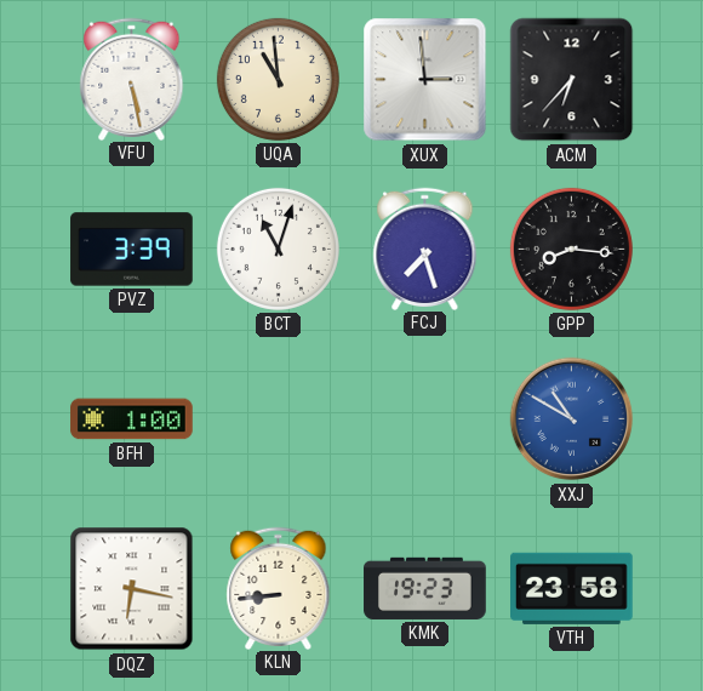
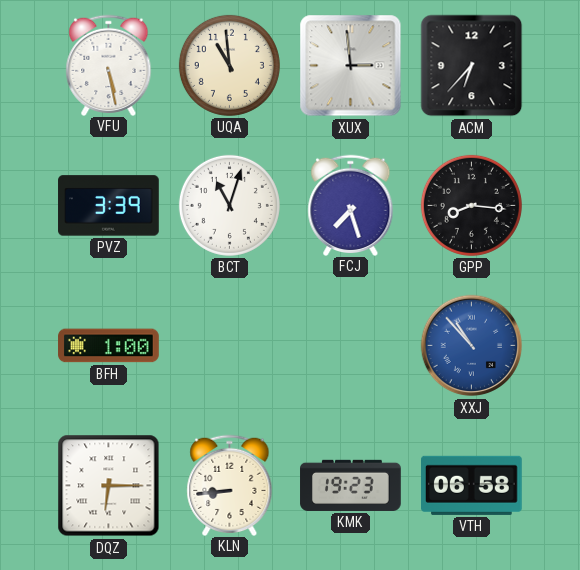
XXJ: 10:50 -> 10:53 (472, 346)
DQZ: 6:17 -> 6:15 (109, 486)
VTH: 23:58 -> 06:58 (472, 485)
